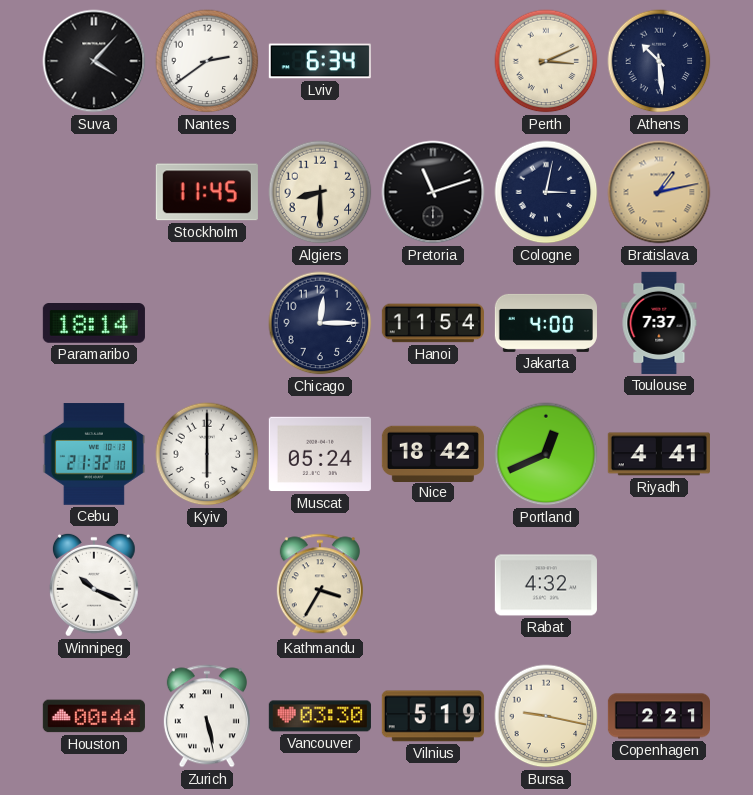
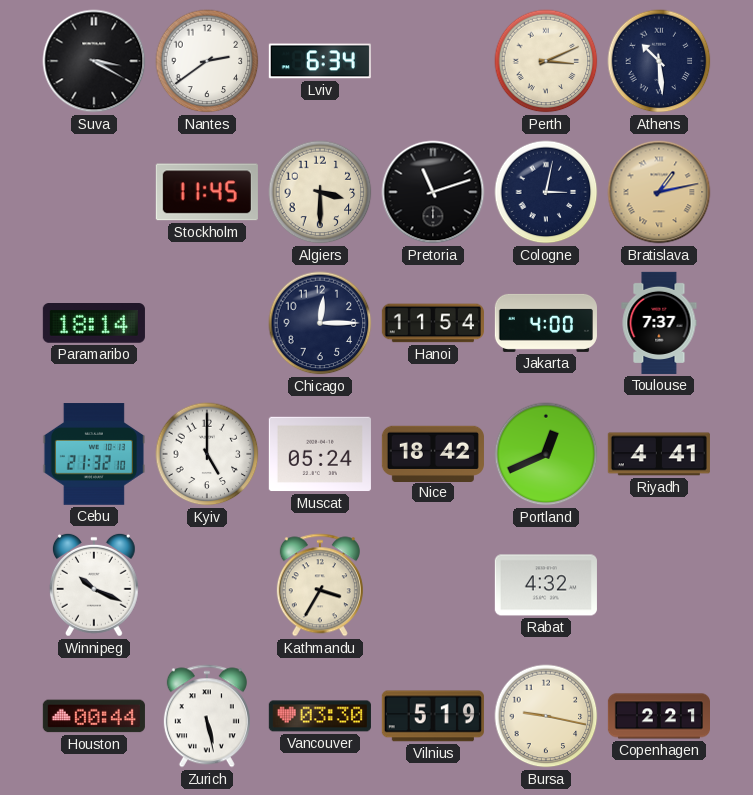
Suva: 4:07 -> 3:20 (94, 61)
Algiers: 8:30 -> 3:30 (320, 192)
Kyiv: 6:00 -> 5:00 (207, 454)
